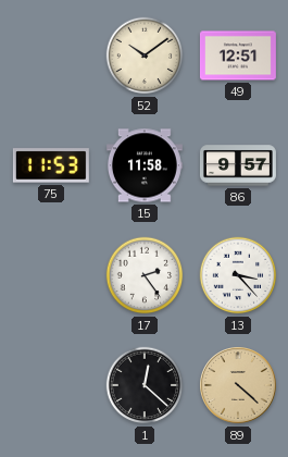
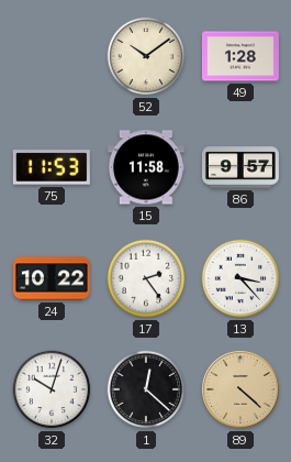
49: 12:51 -> 1:28 (240, 56)
24: none -> 10:22 (52, 278)
32: none -> 10:03 (52, 389)
